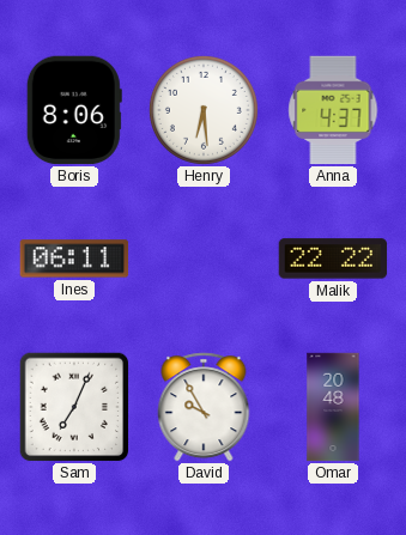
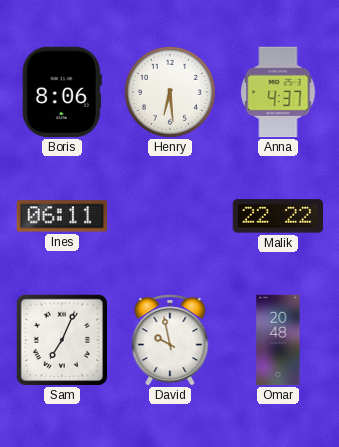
David: 9:55 -> 9:58 (170, 340)
